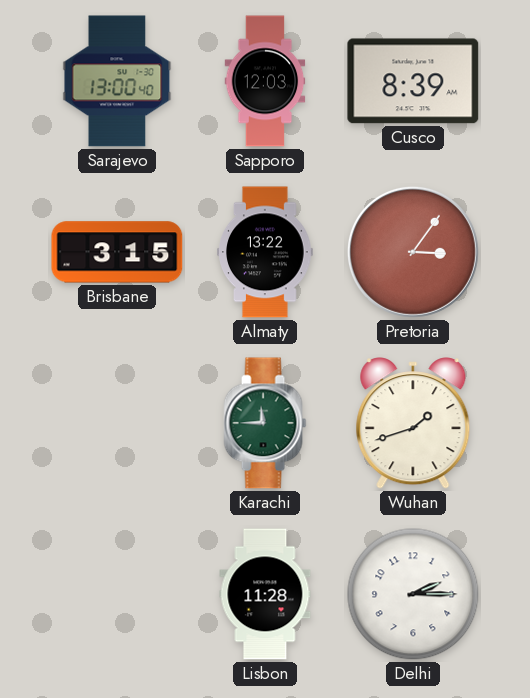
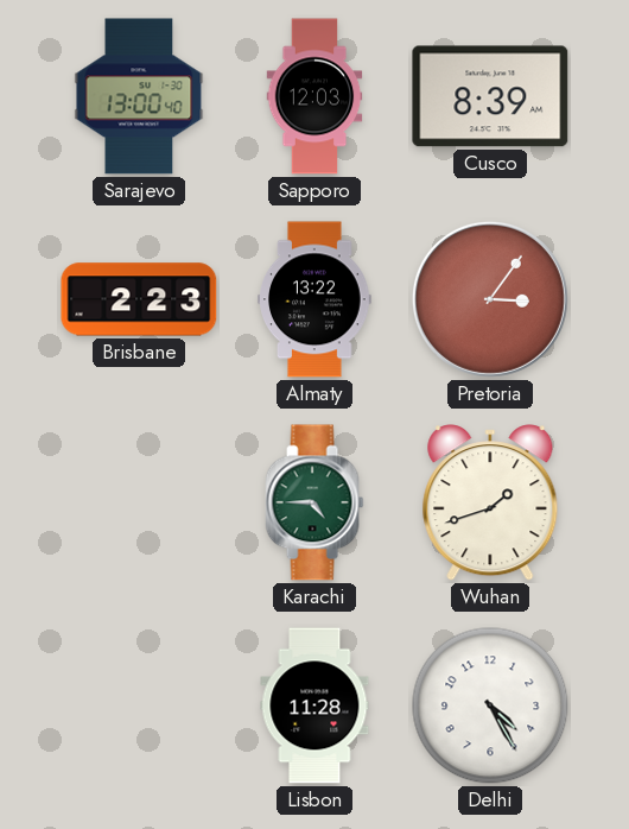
Brisbane: 3:15 -> 2:23 (139, 299)
Karachi: 11:45 -> 4:45 (314, 502)
Delhi: 2:15 -> 4:25 (490, 705)
